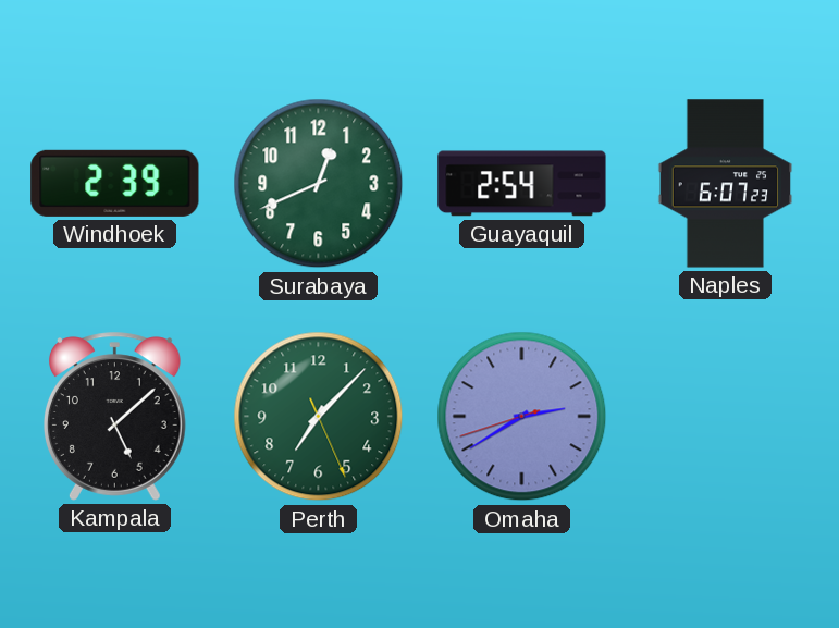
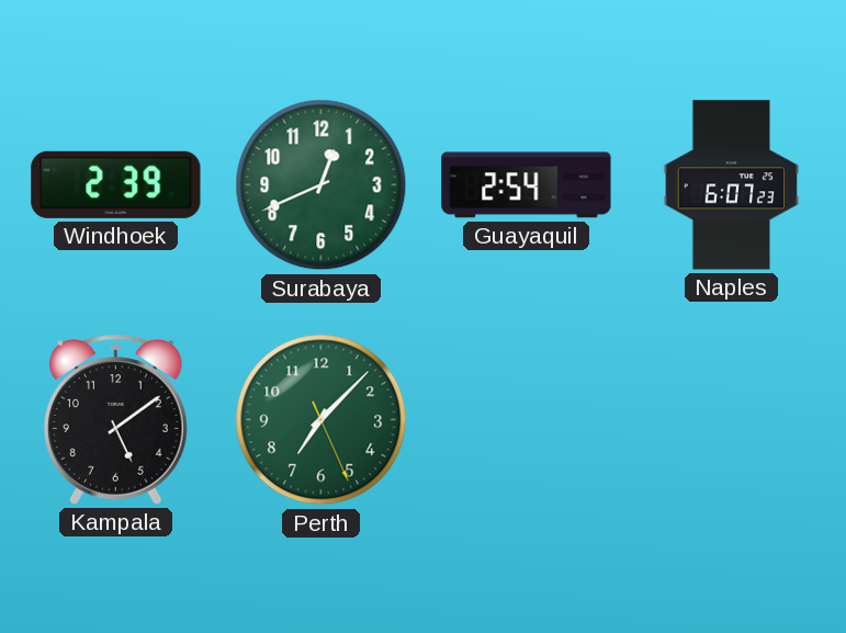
Kampala: 5:08 -> 5:09 (115, 420)
Omaha: 2:39 -> none (522, 417)
